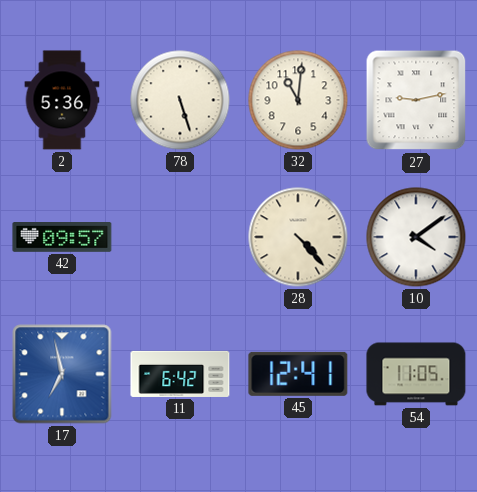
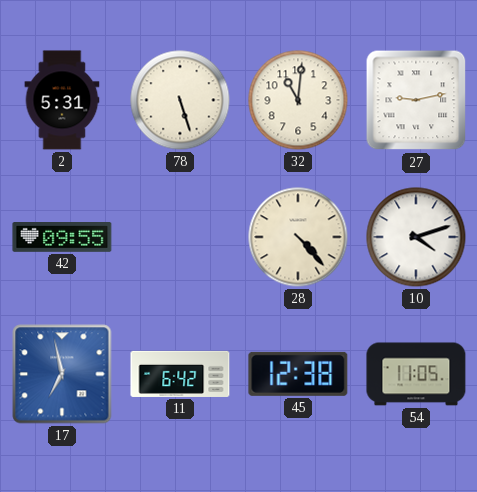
2: 5:36 -> 5:31 (62, 100)
42: 09:57 -> 09:55 (62, 238)
10: 4:09 -> 4:12 (416, 237)
45: 12:41 -> 12:38 (298, 374)
